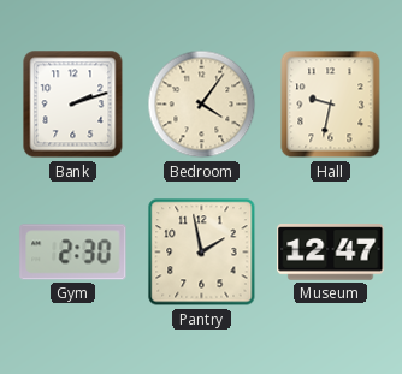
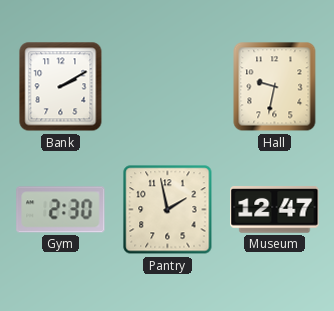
Bank: 2:12 -> 2:10 (61, 87)
Bedroom: 4:06 -> none (202, 105)
